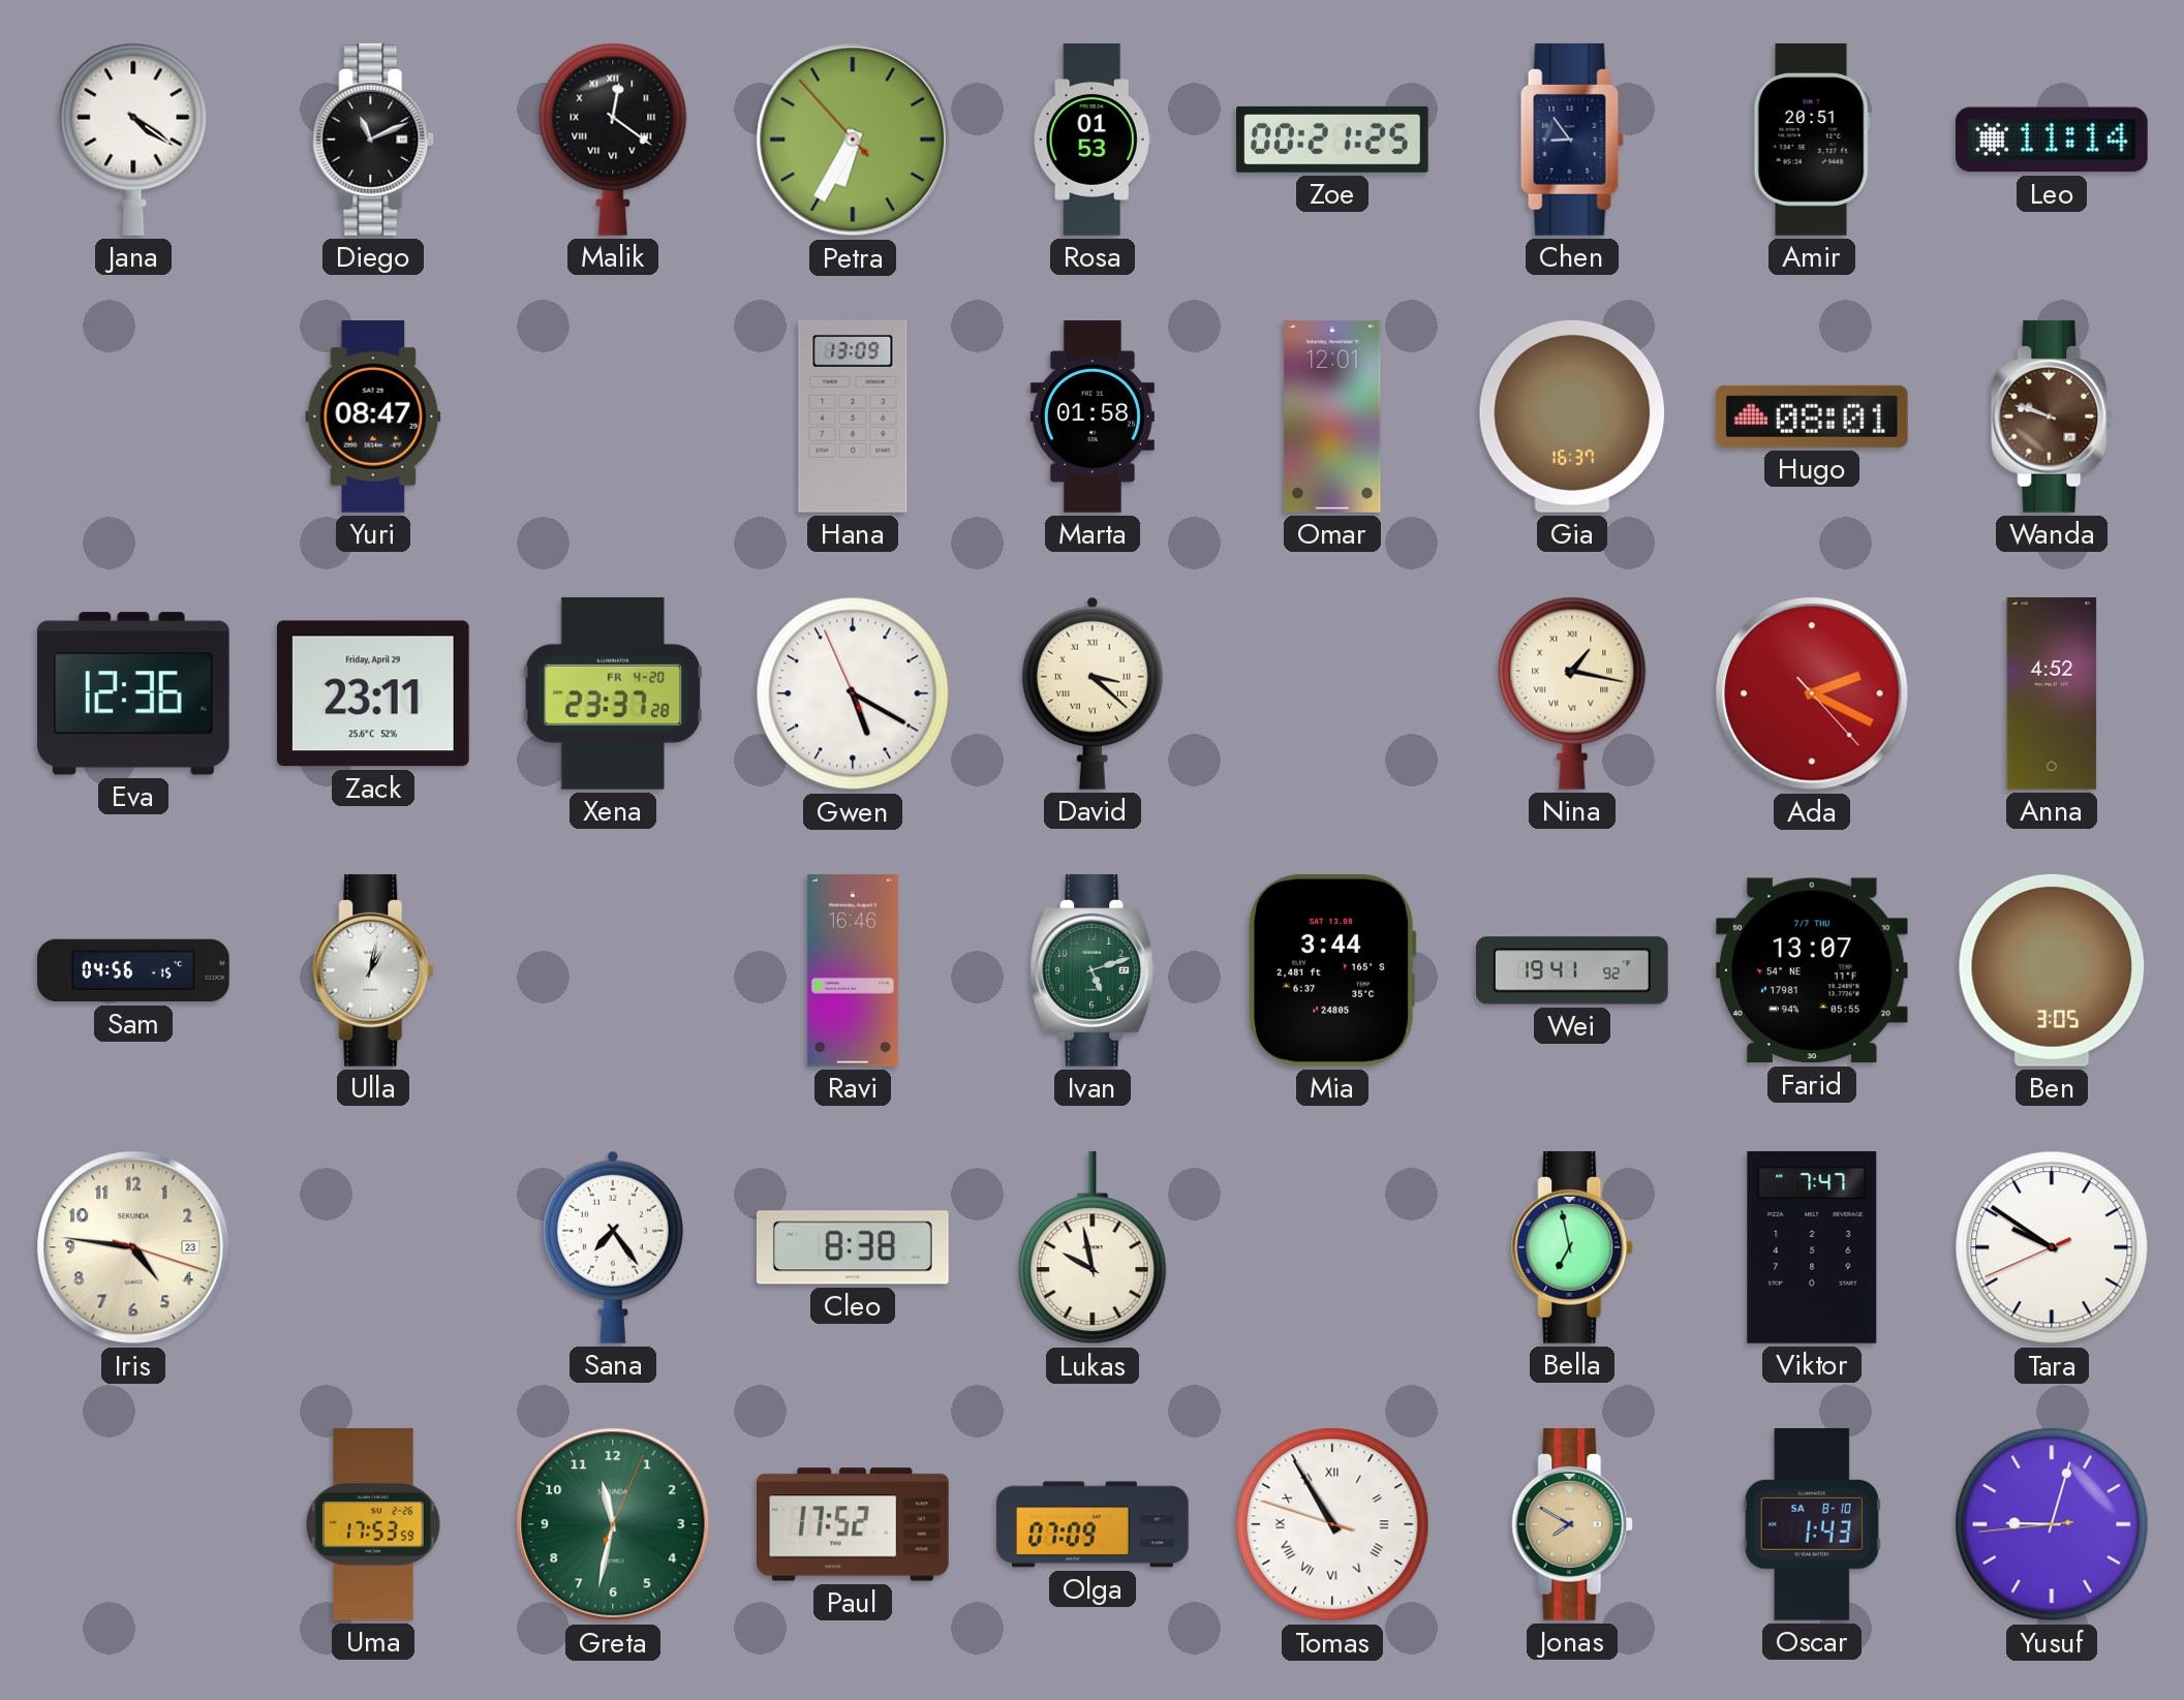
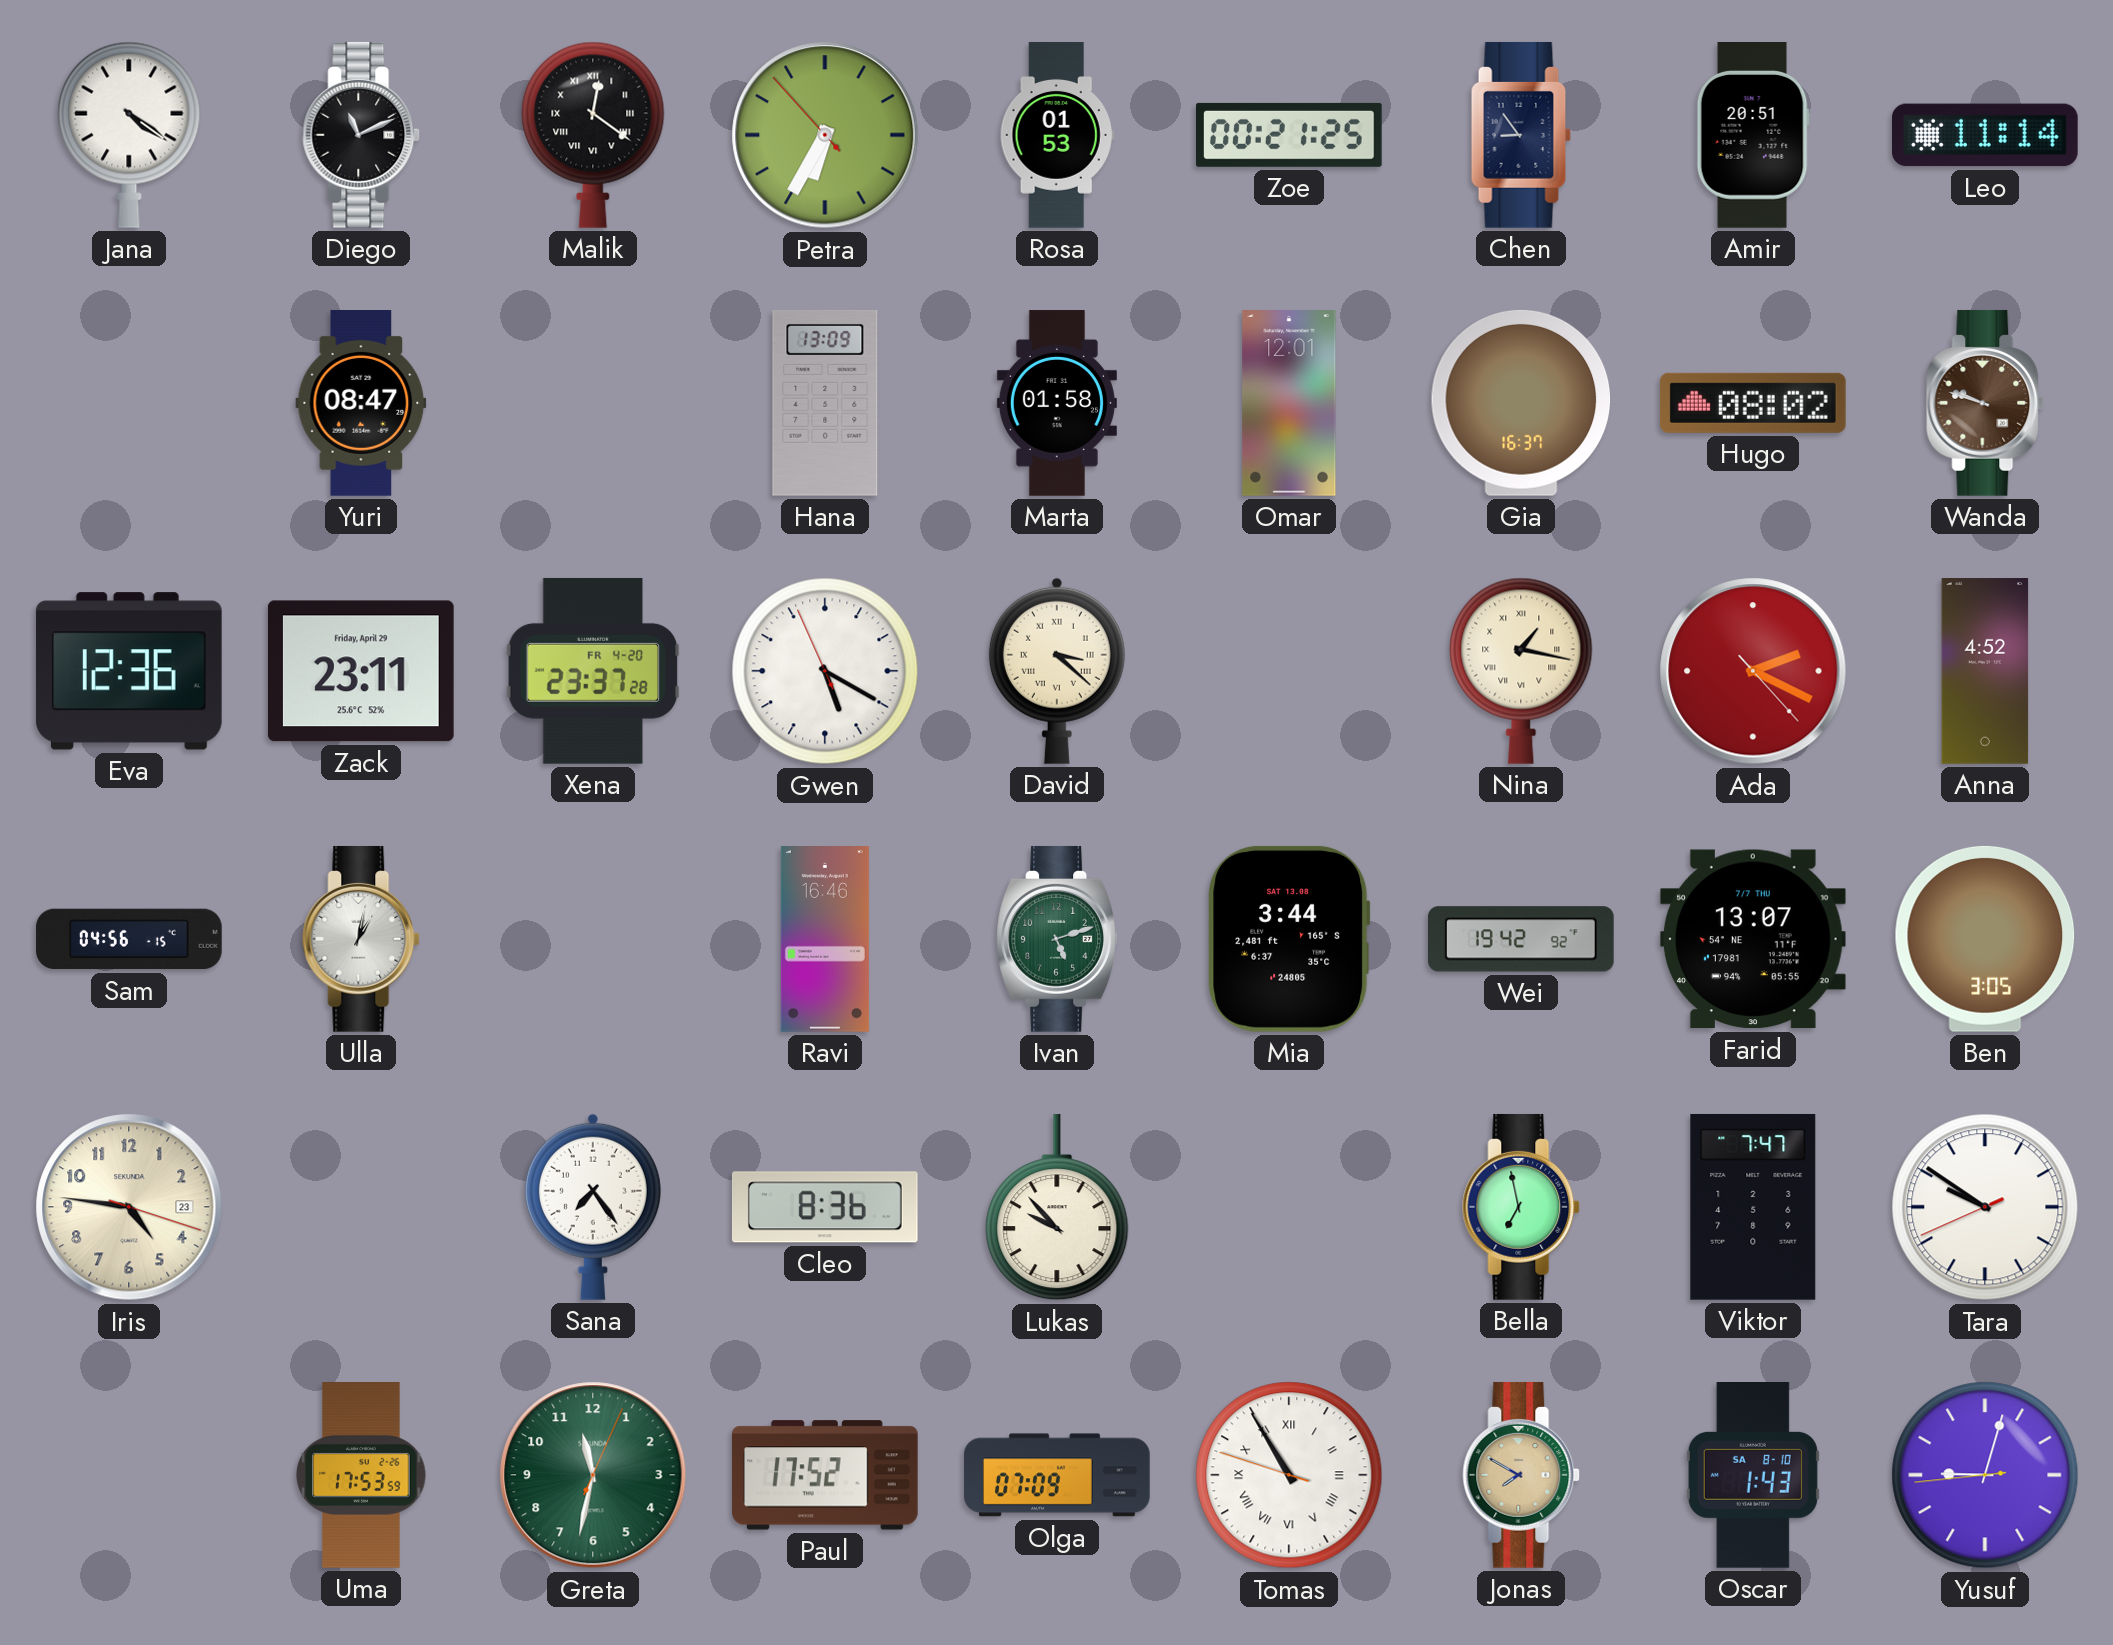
Hugo: 08:01 -> 08:02 (1753, 403)
Wei: 19:41 -> 19:42 (1522, 939)
Cleo: 8:38 -> 8:36 (825, 1207)
Lukas: 9:58 -> 9:53 (1057, 1207)
